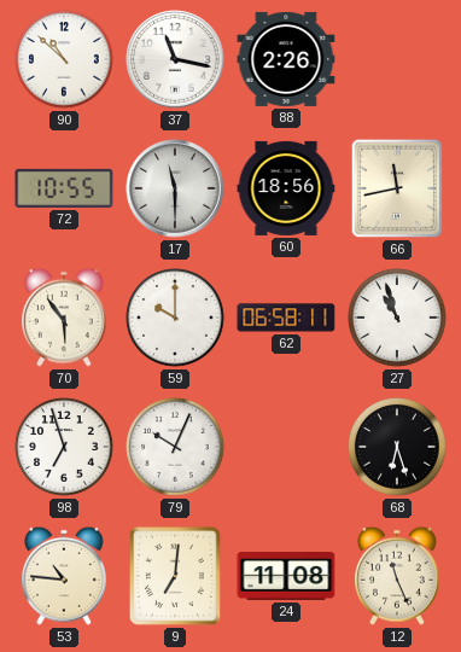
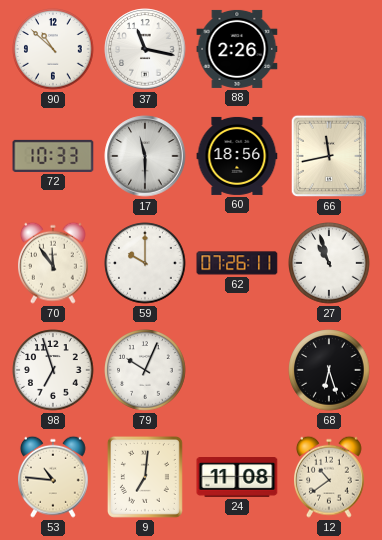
72: 10:55 -> 10:33 (53, 156)
70: 5:54 -> 11:54 (54, 263)
62: 06:58 -> 07:26 (237, 263)
12: 11:26 -> 10:39 (330, 477)
